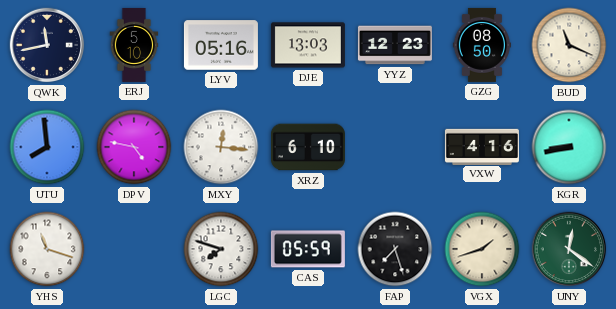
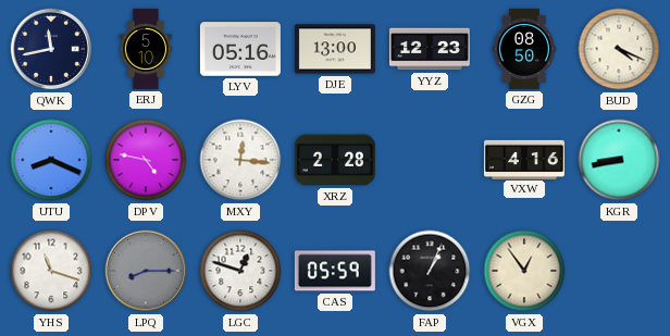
DJE: 13:03 -> 13:00 (335, 49)
BUD: 11:19 -> 4:19 (619, 49)
UTU: 7:59 -> 8:19 (51, 160)
XRZ: 6:10 -> 2:28 (335, 160)
LPQ: none -> 8:15 (146, 271)
LGC: 7:48 -> 12:48 (240, 271)
FAP: 7:27 -> 1:04 (430, 271)
VGX: 1:42 -> 12:54 (524, 271)
UNY: 12:21 -> none (569, 249)
